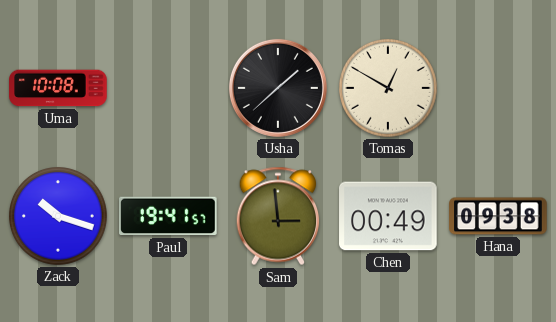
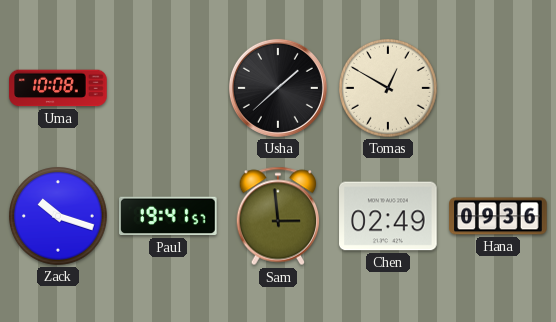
Chen: 00:49 -> 02:49 (388, 216)
Hana: 09:38 -> 09:36 (498, 216)
